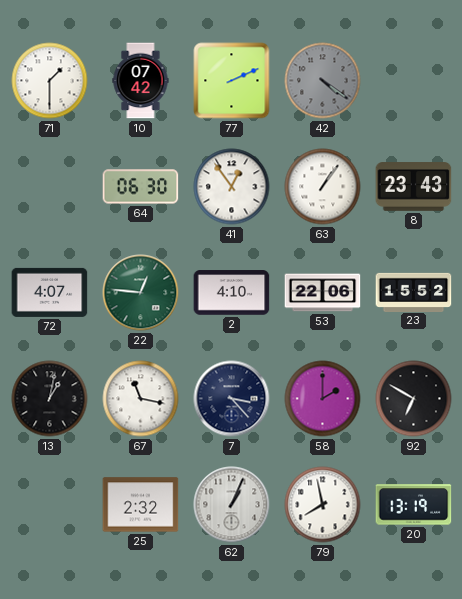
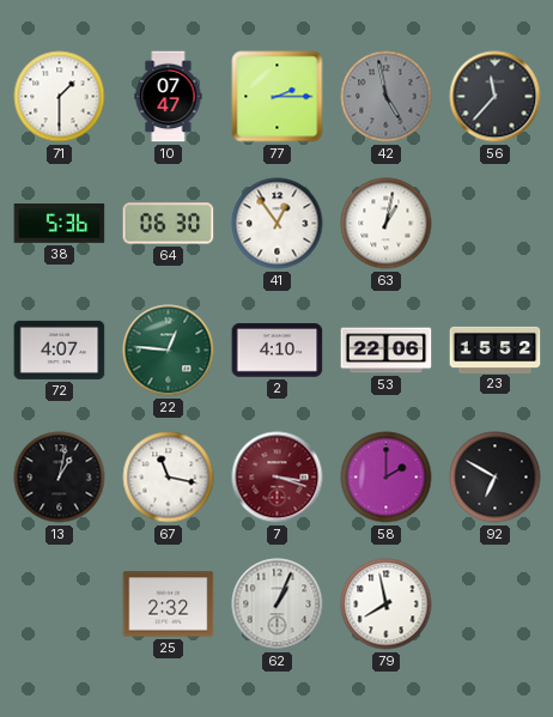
10: 07:42 -> 07:47 (169, 97)
77: 2:11 -> 2:15 (278, 97)
42: 4:21 -> 4:58 (387, 97)
56: none -> 11:37 (496, 97)
38: none -> 5:36 (60, 224)
63: 1:06 -> 1:02 (387, 224)
8: 23:43 -> none (414, 187)
7: 3:23 -> 3:18 (278, 478)
7 dial: navy -> burgundy (278, 478)
20: 13:19 -> none (414, 505)
